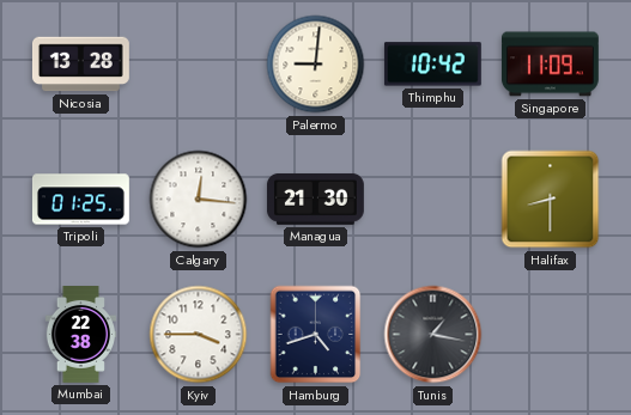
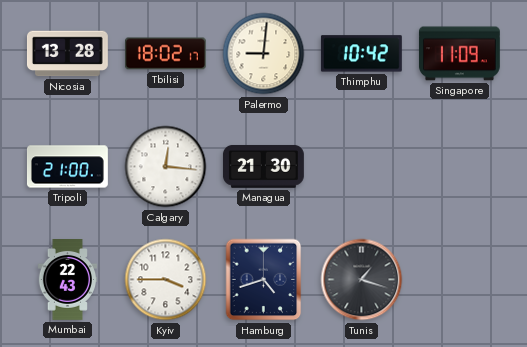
Tbilisi: none -> 18:02 (165, 54)
Tripoli: 01:25 -> 21:00 (67, 167)
Halifax: 8:30 -> none (551, 200)
Mumbai: 22:38 -> 22:43 (67, 280)
Tunis: 1:17 -> 1:18 (362, 280)
